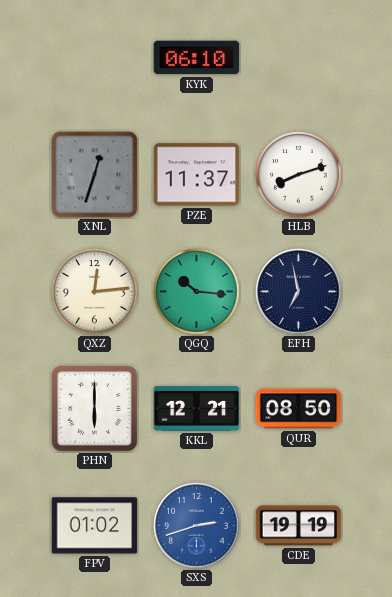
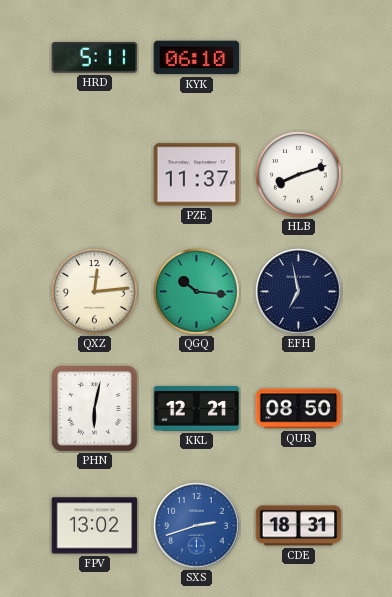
HRD: none -> 5:11 (95, 58)
XNL: 12:33 -> none (95, 175)
PHN: 6:00 -> 6:02 (95, 409)
FPV: 01:02 -> 13:02 (95, 526)
CDE: 19:19 -> 18:31 (299, 526)
